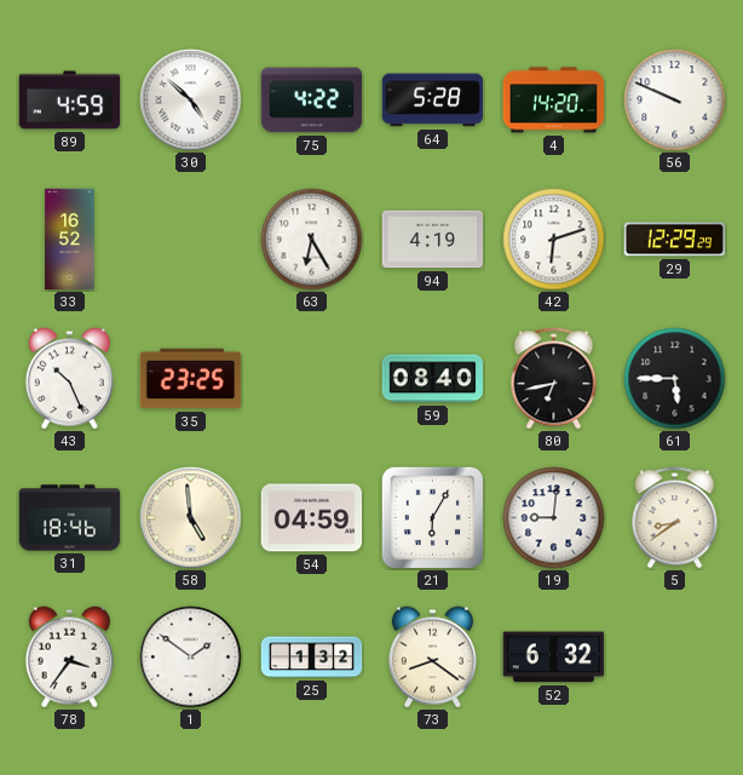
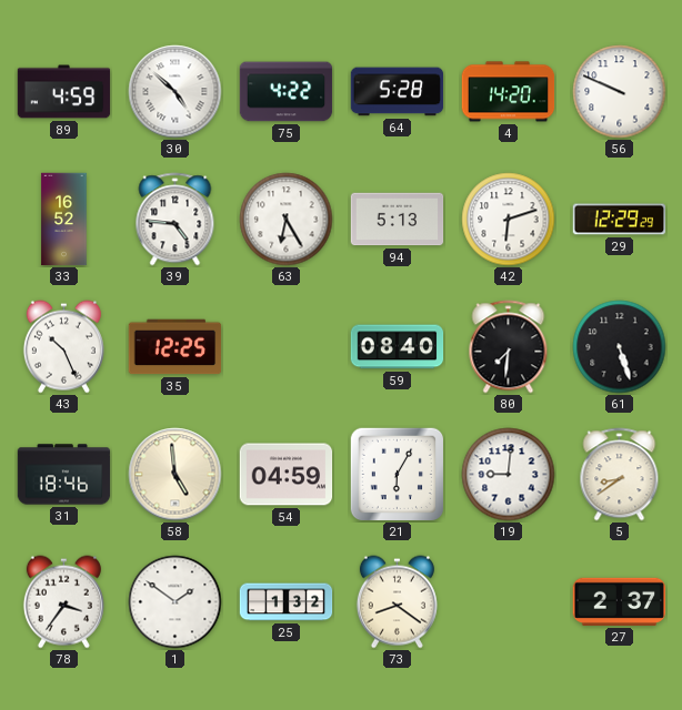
39: none -> 4:46 (175, 220)
94: 4:19 -> 5:13 (398, 220)
35: 23:25 -> 12:25 (175, 347)
80: 6:43 -> 7:31 (509, 347)
61: 5:45 -> 5:27 (620, 347)
52: 6:32 -> none (554, 658)
27: none -> 2:37 (620, 601)
